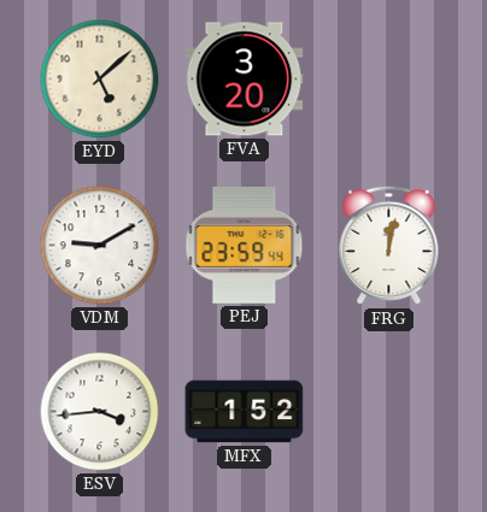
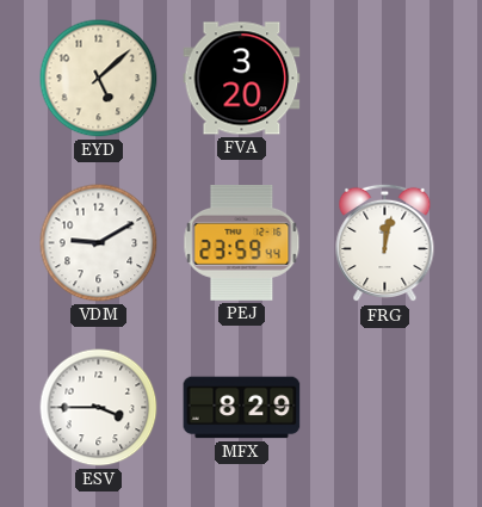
ESV: 3:44 -> 3:45 (99, 408)
MFX: 1:52 -> 8:29 (242, 408)
